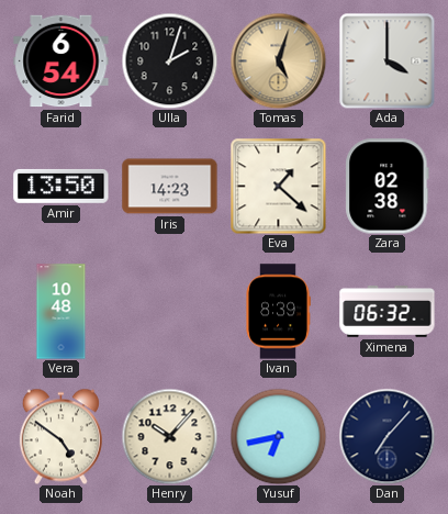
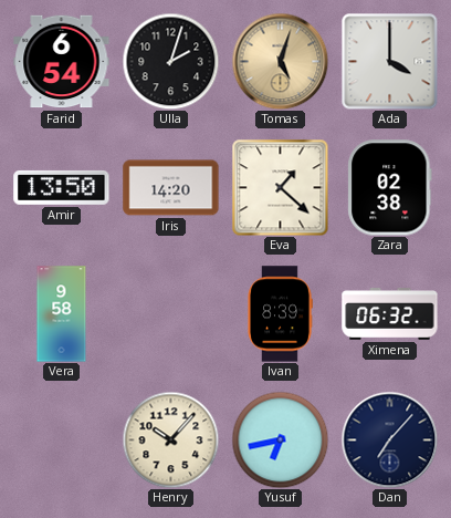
Iris: 14:23 -> 14:20 (171, 188)
Vera: 10:48 -> 9:58 (62, 314)
Noah: 4:51 -> none (60, 436)
